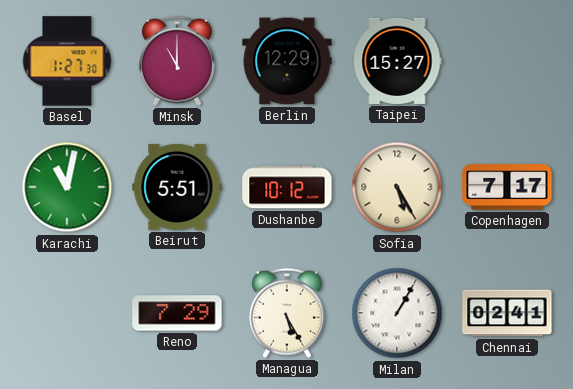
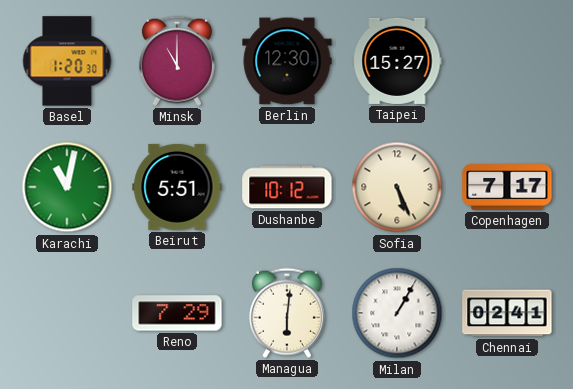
Basel: 1:27 -> 1:20 (67, 61)
Berlin: 12:29 -> 12:30 (287, 61)
Sofia: 5:25 -> 5:26 (397, 187)
Managua: 5:25 -> 6:01 (287, 313)
